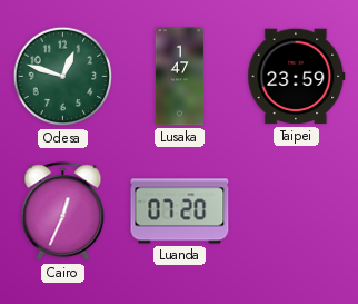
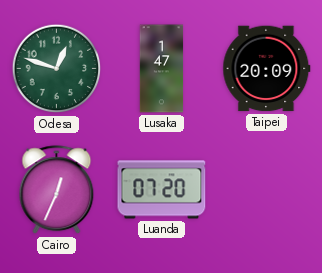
Taipei: 23:59 -> 20:09 (267, 69)
